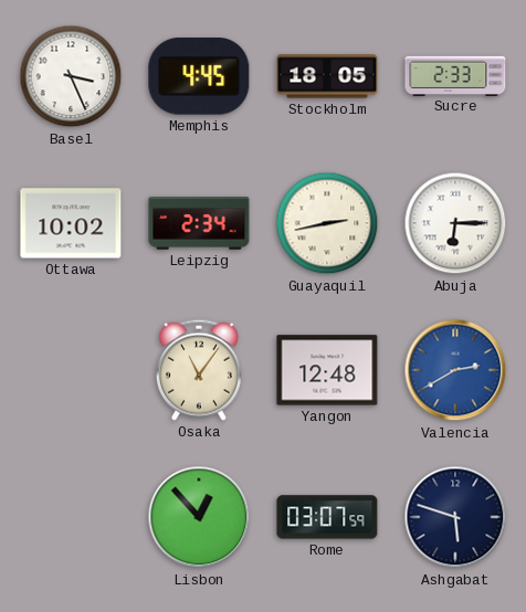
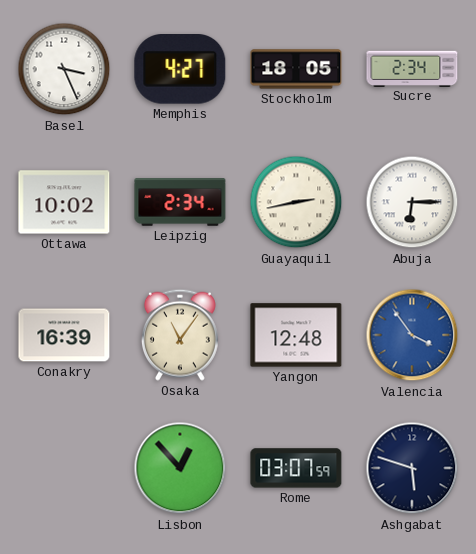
Memphis: 4:45 -> 4:27 (180, 69)
Sucre: 2:33 -> 2:34 (412, 68)
Conakry: none -> 16:39 (64, 335)
Valencia: 2:40 -> 3:54 (412, 335)
